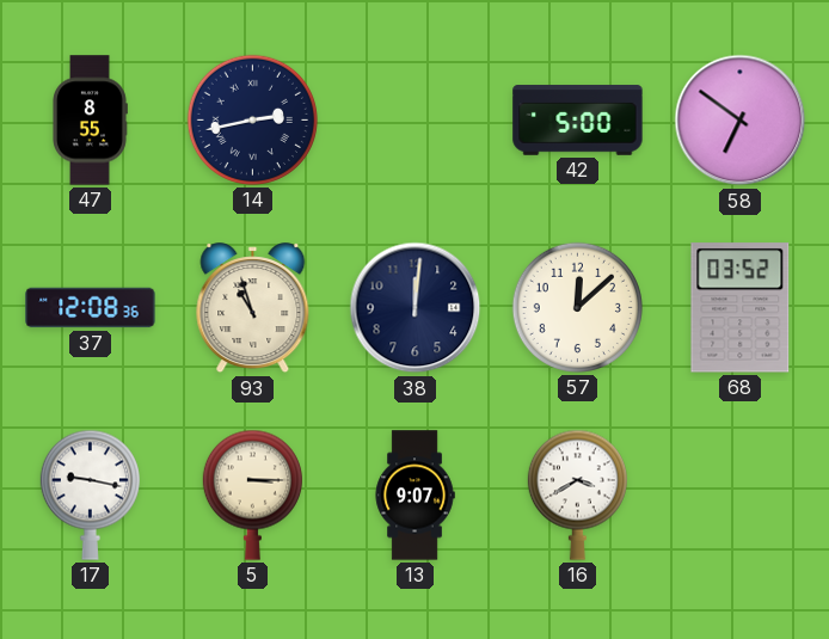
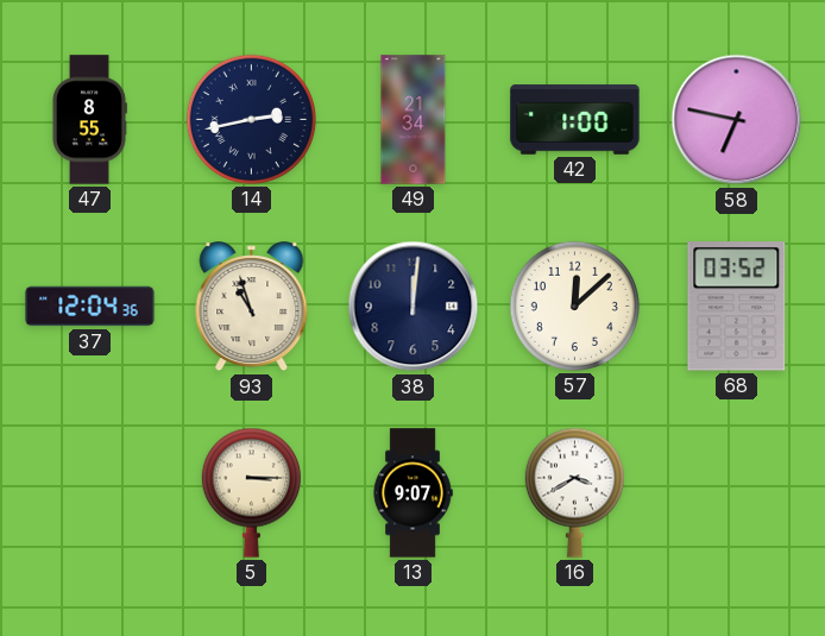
49: none -> 21:34 (414, 120)
42: 5:00 -> 1:00 (575, 120)
58: 6:51 -> 6:47 (737, 120)
37: 12:08 -> 12:04 (90, 307)
17: 9:17 -> none (90, 494)
